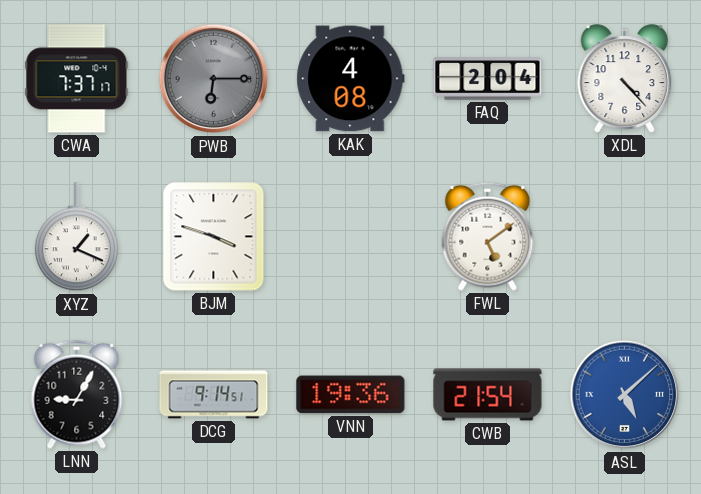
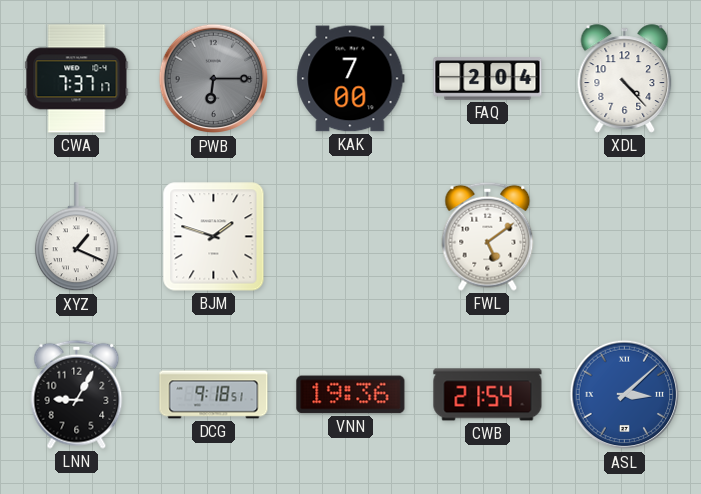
KAK: 4:08 -> 7:00 (351, 79)
BJM: 3:48 -> 1:48 (214, 237)
DCG: 9:14 -> 9:18 (214, 395)
ASL: 5:08 -> 3:08 (625, 395)
